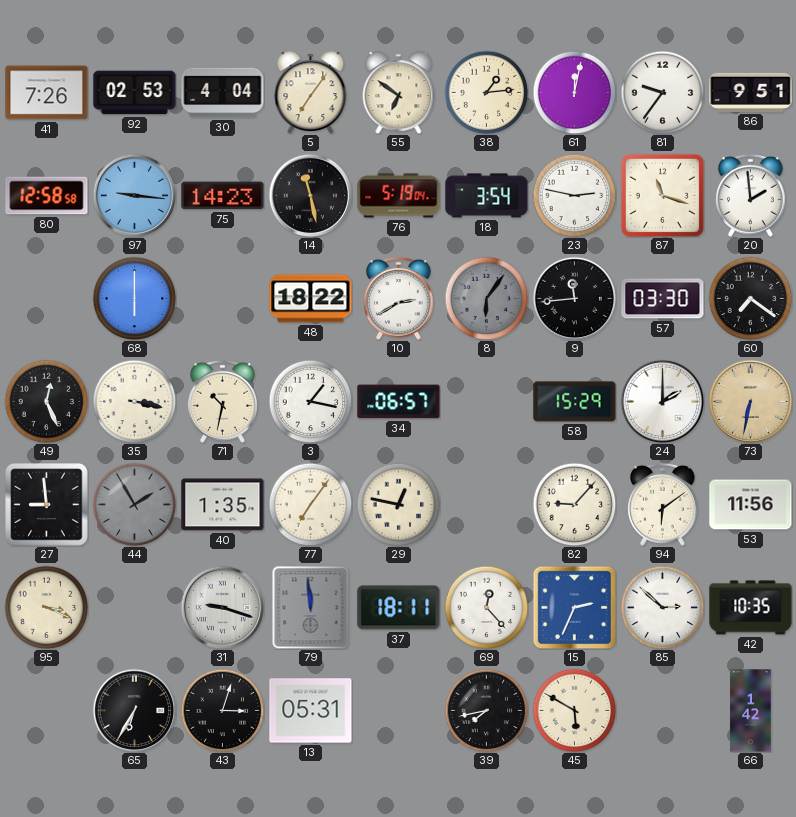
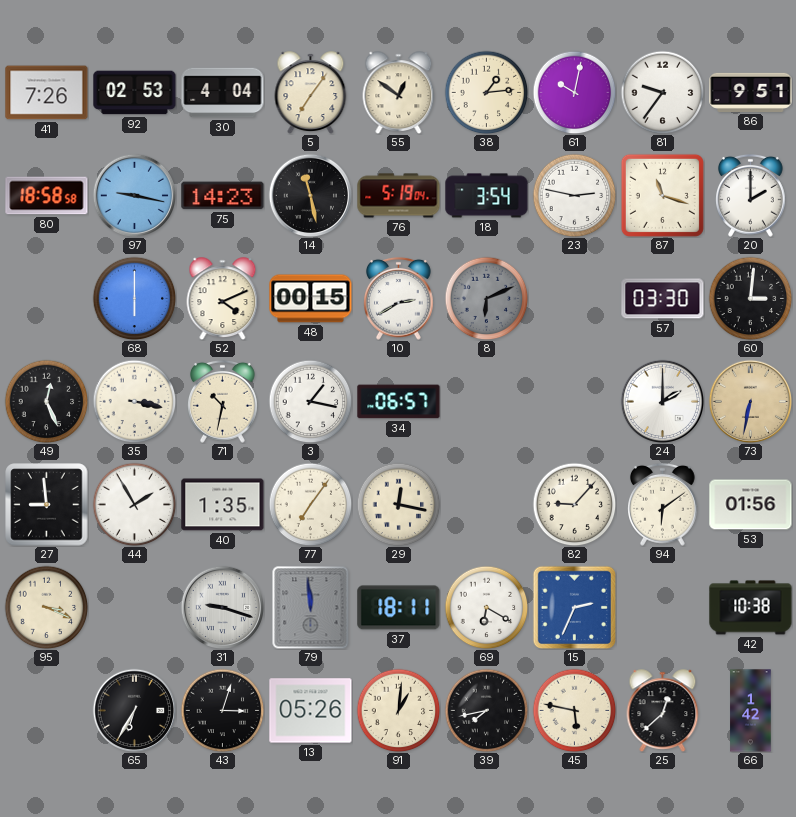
55: 6:51 -> 12:51 (399, 92)
61: 12:02 -> 10:02 (574, 92)
80: 12:58 -> 18:58 (47, 196)
97: 9:16 -> 9:17 (134, 195)
20: 1:59 -> 2:00 (751, 195)
52: none -> 4:11 (223, 298)
48: 18:22 -> 00:15 (311, 299)
8: 6:06 -> 6:11 (486, 298)
9: 11:44 -> none (574, 298)
60: 7:21 -> 3:01 (750, 298)
58: 15:29 -> none (575, 402)
44 dial: grey -> white (134, 504)
29: 12:47 -> 12:17 (398, 504)
53: 11:56 -> 01:56 (751, 505)
69: 12:23 -> 6:20 (486, 607)
85: 2:52 -> none (662, 607)
42: 10:35 -> 10:38 (751, 608)
13: 05:31 -> 05:26 (311, 711)
91: none -> 1:01 (398, 710)
45: 5:50 -> 5:47 (574, 710)
25: none -> 12:38 (663, 710)
